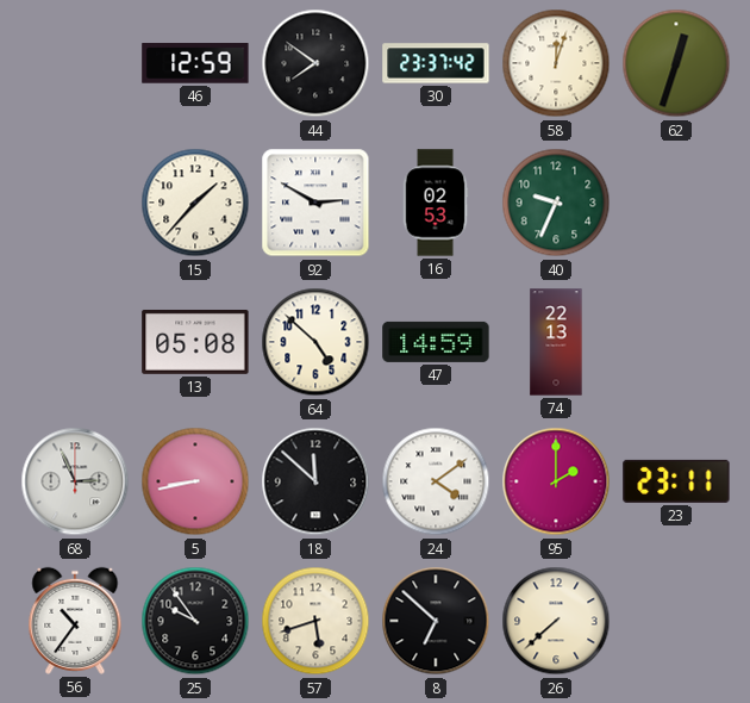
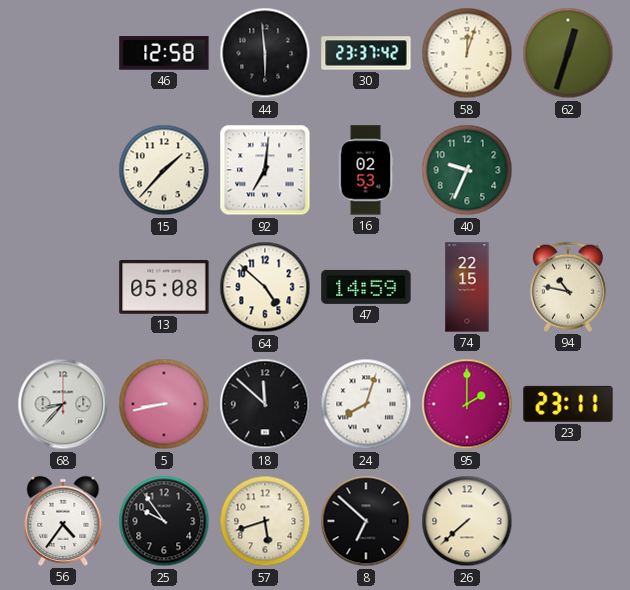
46: 12:59 -> 12:58 (164, 53)
44: 7:51 -> 5:59 (265, 53)
92: 2:50 -> 7:01 (265, 170)
74: 22:13 -> 22:15 (467, 287)
94: none -> 10:47 (568, 287)
68: 2:56 -> 8:37 (63, 404)
24: 4:09 -> 8:03 (366, 404)
56: 10:36 -> 4:36 (63, 521)
